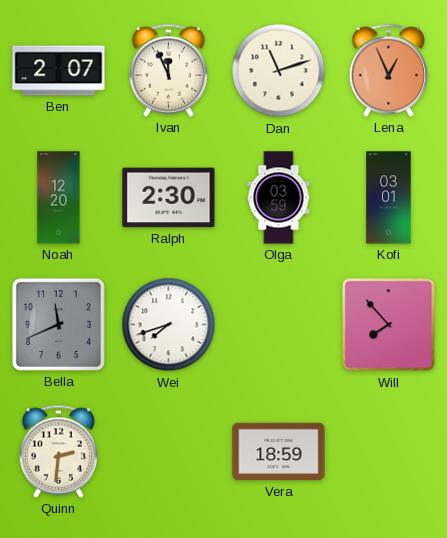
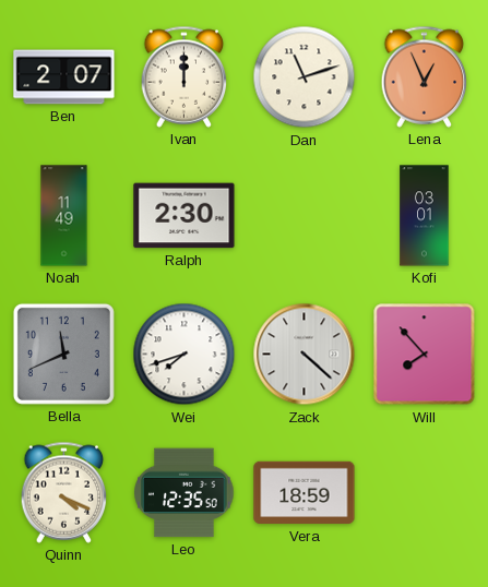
Ivan: 11:56 -> 12:00 (185, 76)
Noah: 12:20 -> 11:49 (64, 216)
Olga: 03:59 -> none (279, 198)
Zack: none -> 4:22 (305, 355)
Quinn: 2:31 -> 4:19 (64, 492)
Leo: none -> 12:35 (185, 493)
